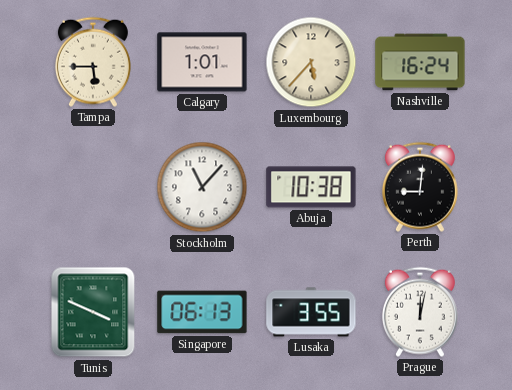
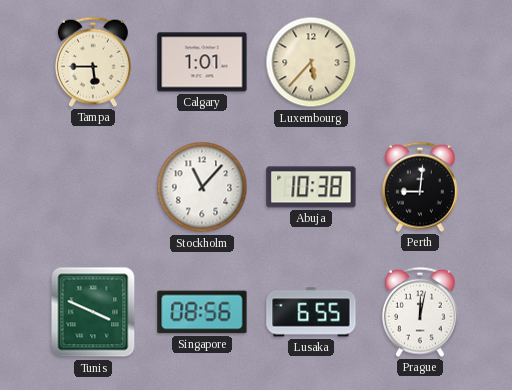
Nashville: 16:24 -> none (420, 62)
Singapore: 06:13 -> 08:56 (202, 312)
Lusaka: 3:55 -> 6:55 (311, 312)
